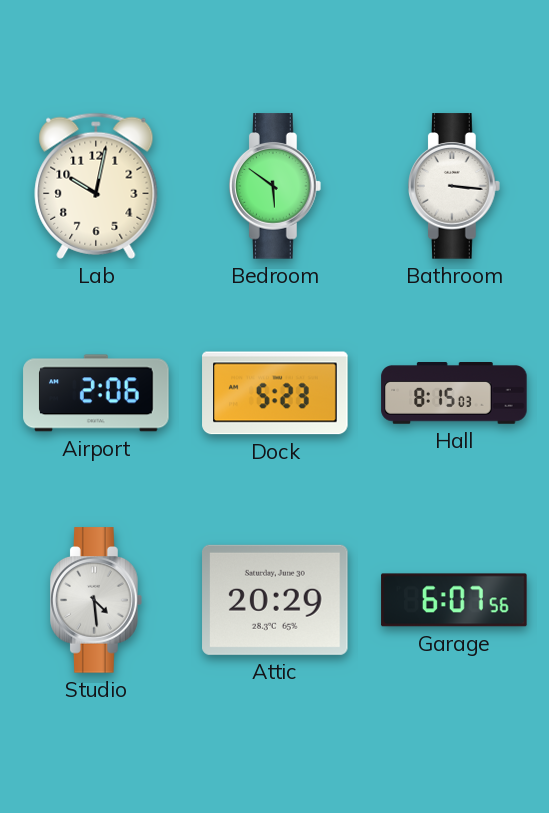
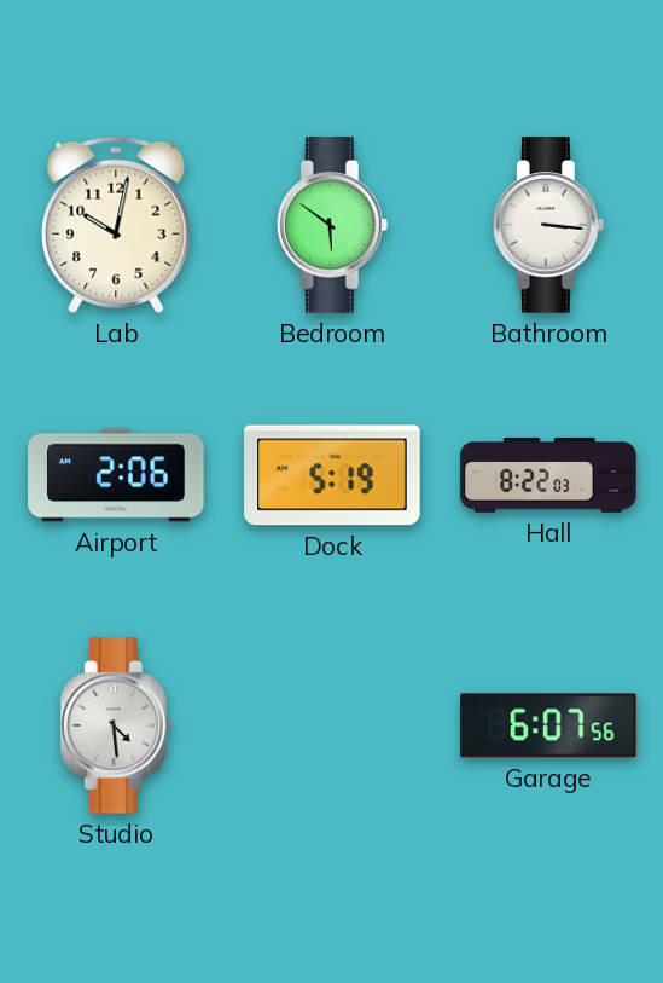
Dock: 5:23 -> 5:19 (332, 475)
Hall: 8:15 -> 8:22 (548, 476)
Attic: 20:29 -> none (275, 600)
